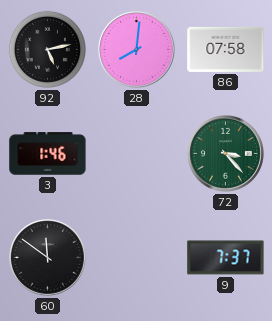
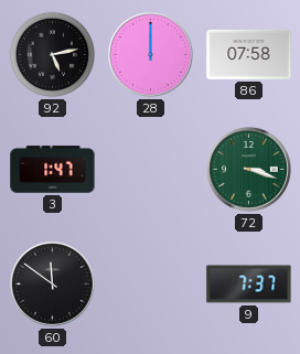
28: 8:01 -> 12:00 (151, 55)
3: 1:46 -> 1:47 (53, 170)
72: 3:23 -> 3:18 (249, 170)
